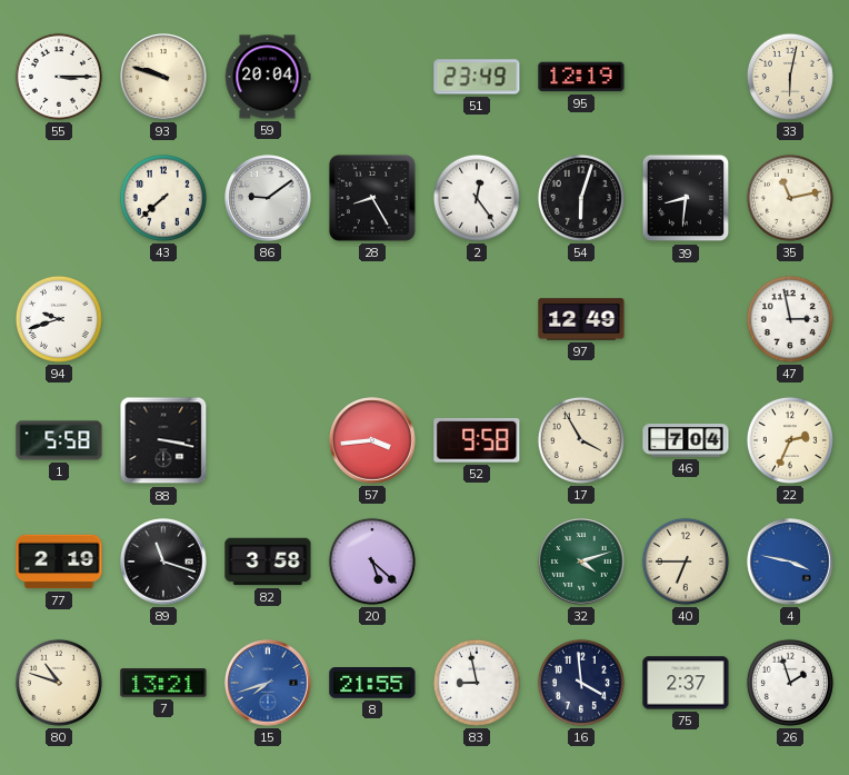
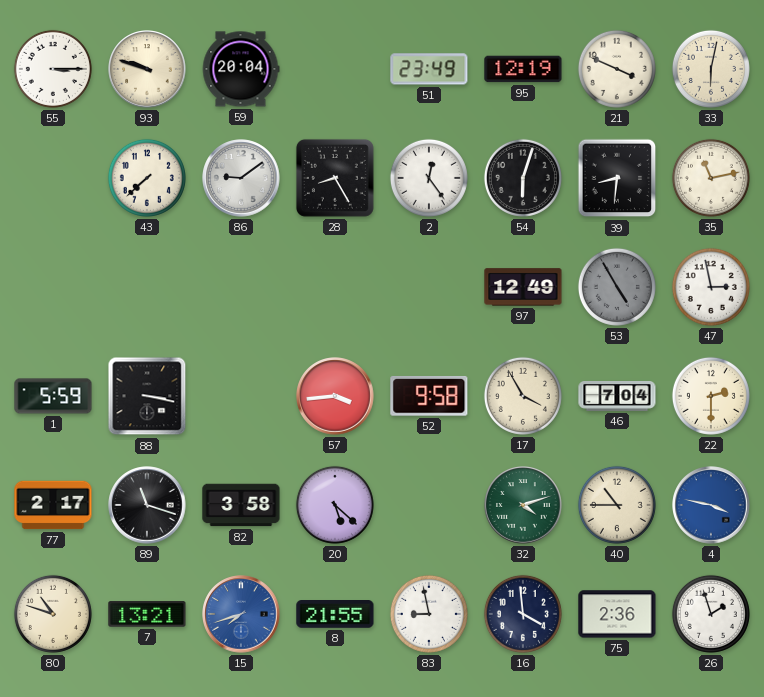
21: none -> 3:49 (617, 69)
94: 9:42 -> none (59, 319)
53: none -> 4:55 (617, 287)
1: 5:58 -> 5:59 (53, 396)
22: 2:34 -> 2:30 (711, 396)
77: 2:19 -> 2:17 (53, 505)
40: 6:45 -> 10:45 (617, 505)
75: 2:37 -> 2:36 (617, 614)
